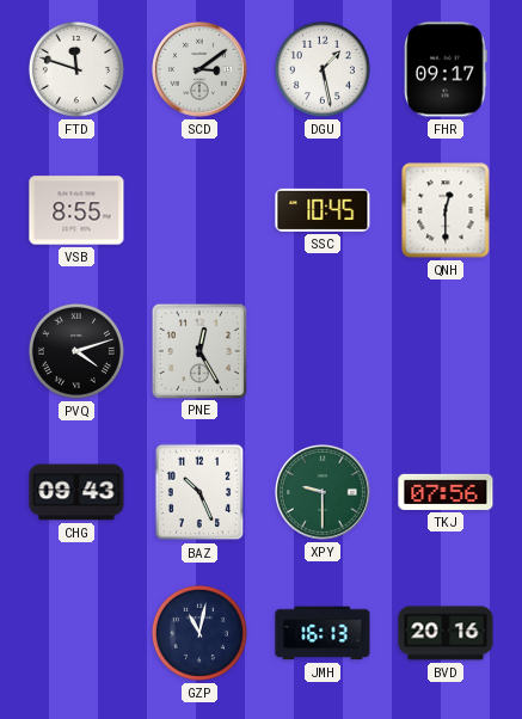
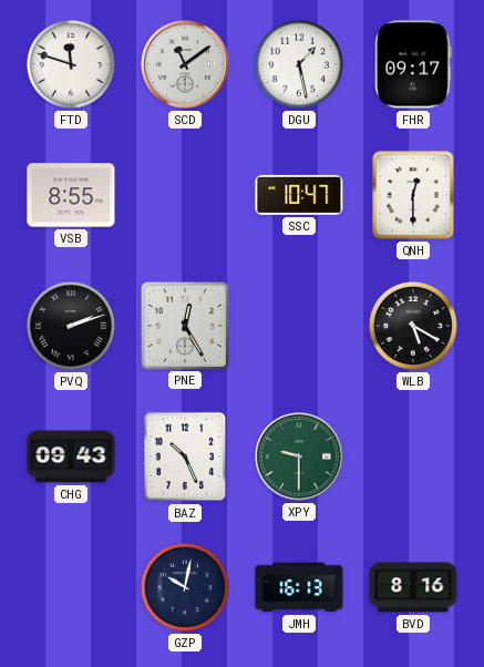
SCD: 3:09 -> 11:09 (186, 65)
SSC: 10:45 -> 10:47 (299, 195)
PVQ: 4:12 -> 2:12 (71, 326)
WLB: none -> 5:20 (413, 326)
TKJ: 07:56 -> none (446, 492)
GZP: 11:02 -> 10:02 (185, 587)
BVD: 20:16 -> 8:16 (413, 587)
